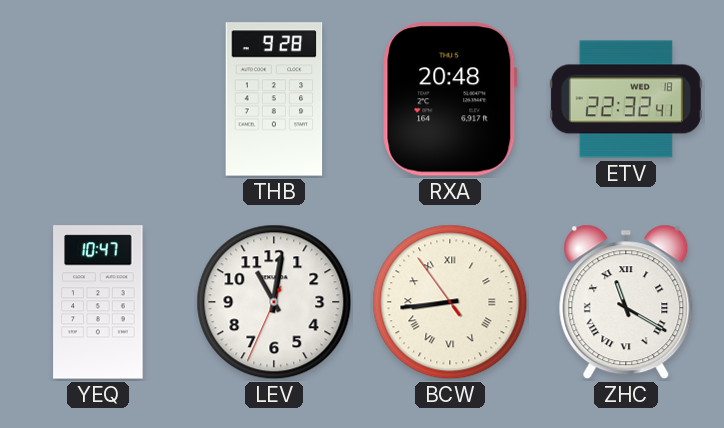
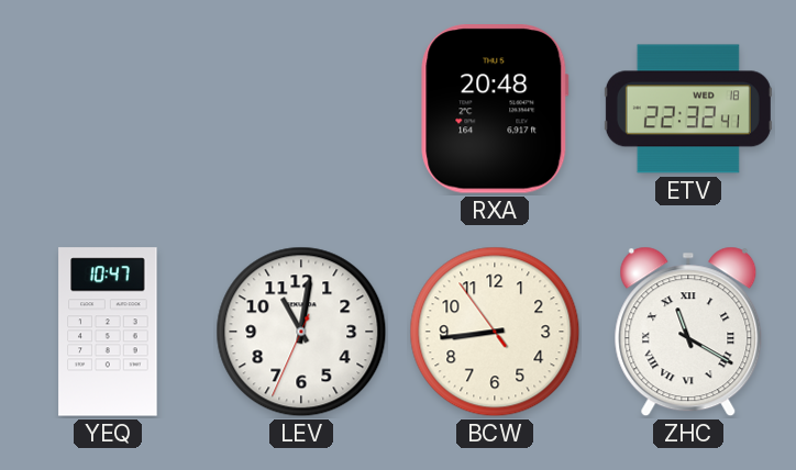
THB: 9:28 -> none (274, 99)
BCW numerals: Roman -> Arabic (495, 332)
